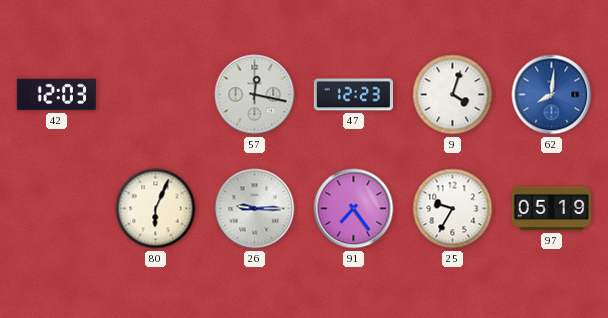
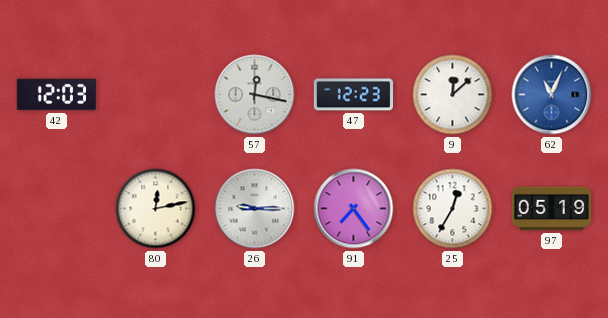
9: 4:03 -> 12:08 (453, 95)
62: 8:01 -> 11:04 (552, 95)
80: 6:04 -> 12:13 (156, 209)
25: 9:35 -> 12:35 (453, 209)
